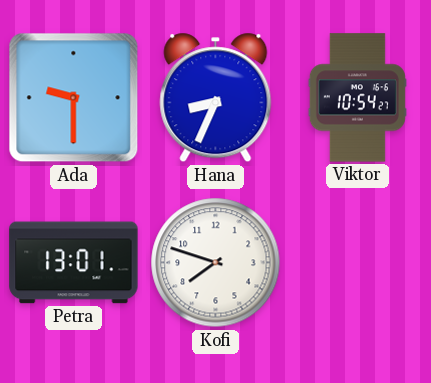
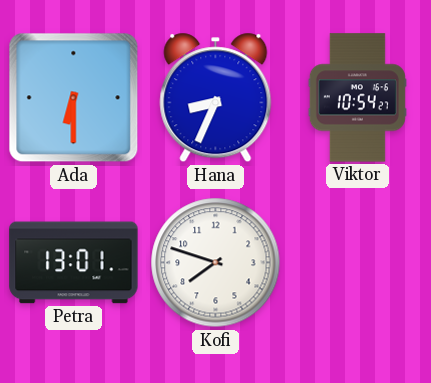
Ada: 9:30 -> 6:30 (74, 98)
